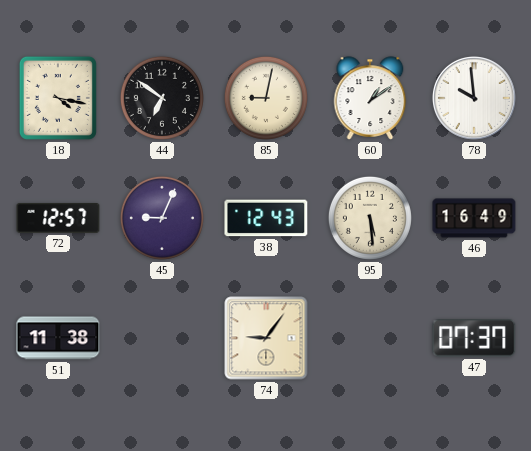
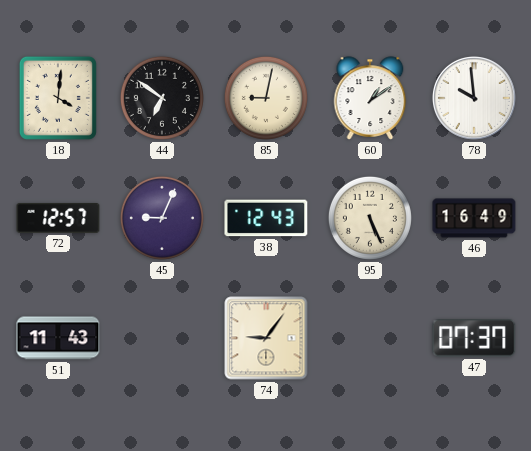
18: 4:17 -> 4:01 (58, 98)
95: 5:29 -> 5:26 (370, 218)
51: 11:38 -> 11:43 (58, 338)
